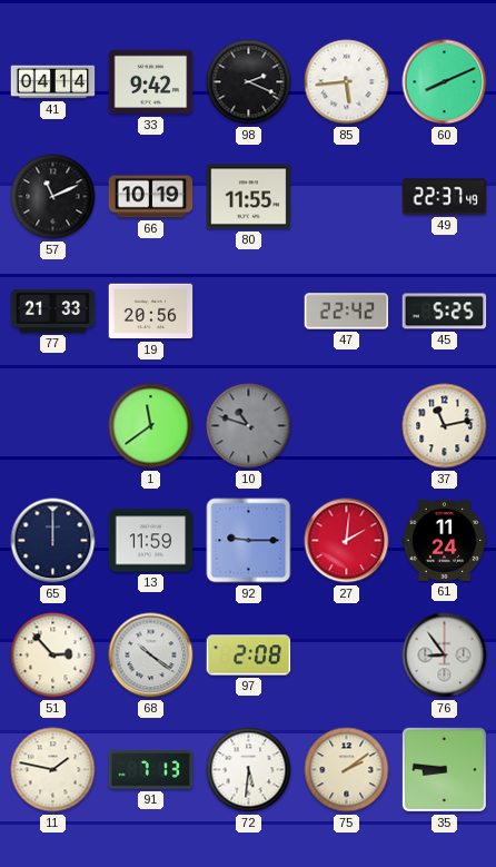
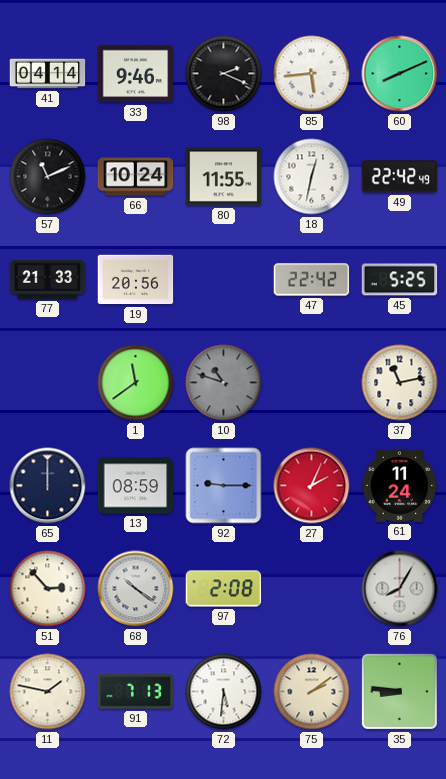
33: 9:42 -> 9:46 (136, 74)
66: 10:19 -> 10:24 (136, 177)
18: none -> 12:32 (312, 177)
49: 22:37 -> 22:42 (400, 177)
13: 11:59 -> 08:59 (136, 486)
27: 2:01 -> 2:04 (312, 486)
76: 8:54 -> 8:05 (400, 589)
